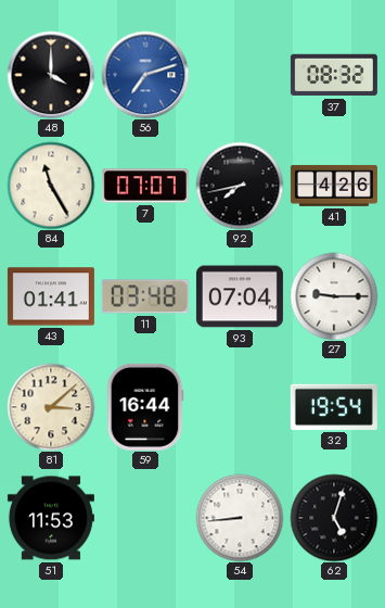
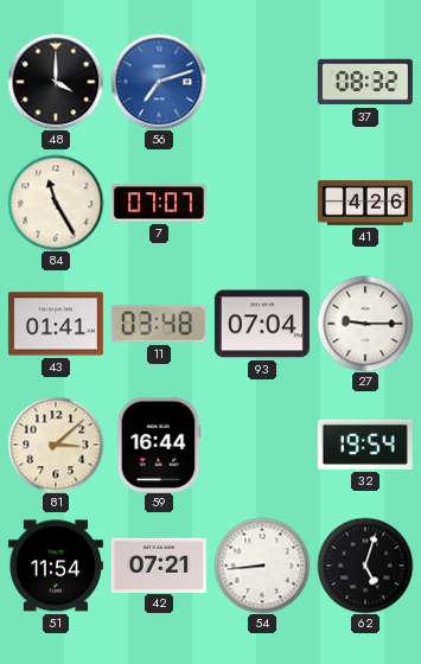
92: 7:43 -> none (240, 186)
51: 11:53 -> 11:54 (56, 566)
42: none -> 07:21 (159, 564)
